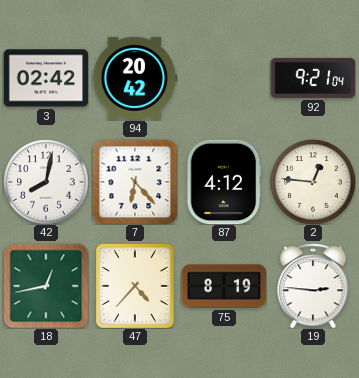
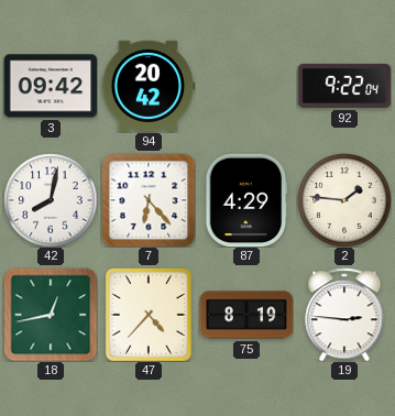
3: 02:42 -> 09:42 (51, 86)
92: 9:21 -> 9:22 (344, 86)
87: 4:12 -> 4:29 (246, 200)
2: 12:46 -> 1:46 (344, 200)
